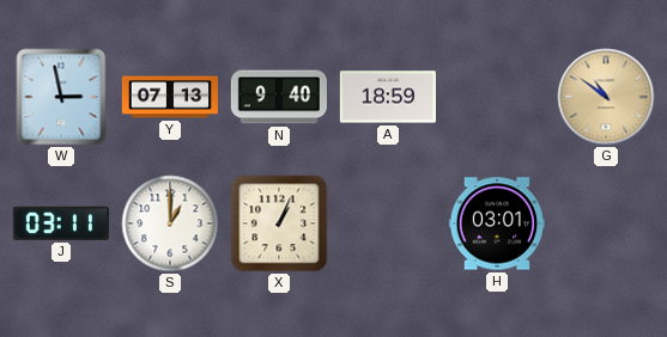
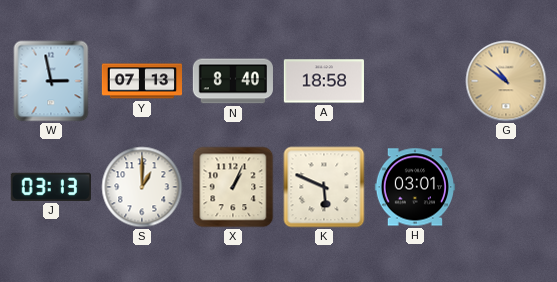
N: 9:40 -> 8:40 (233, 81)
A: 18:59 -> 18:58 (324, 81)
J: 03:11 -> 03:13 (51, 187)
K: none -> 5:49 (324, 187)
